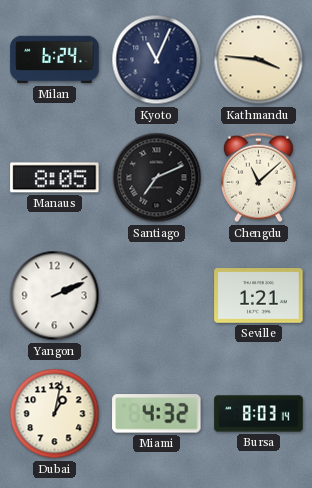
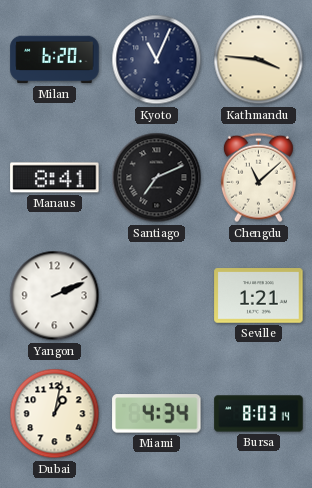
Milan: 6:24 -> 6:20 (55, 60)
Manaus: 8:05 -> 8:41 (55, 178)
Miami: 4:32 -> 4:34 (157, 414)
